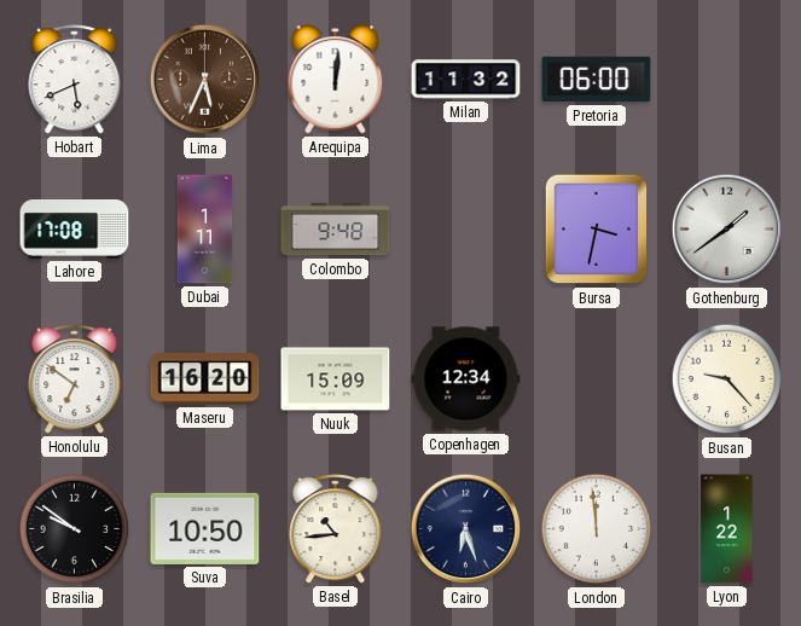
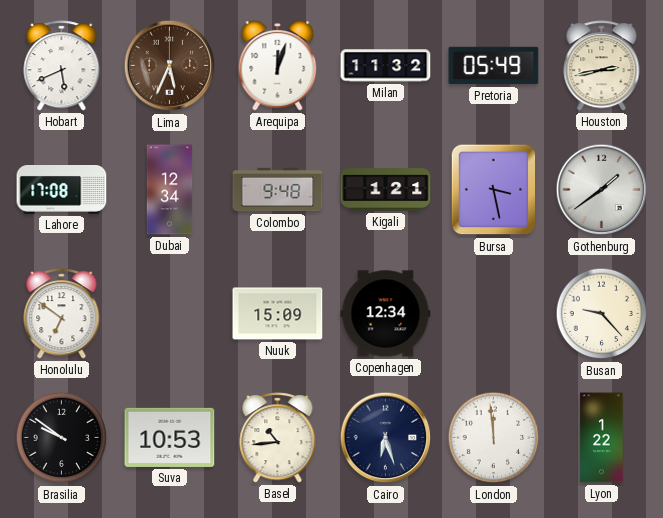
Arequipa: 12:01 -> 12:03 (278, 66)
Pretoria: 06:00 -> 05:49 (494, 66)
Houston: none -> 2:43 (602, 66)
Dubai: 1:11 -> 12:34 (170, 190)
Kigali: none -> 1:21 (386, 190)
Bursa: 3:32 -> 3:28 (494, 190)
Maseru: 16:20 -> none (205, 379)
Suva: 10:50 -> 10:53 (170, 437)
